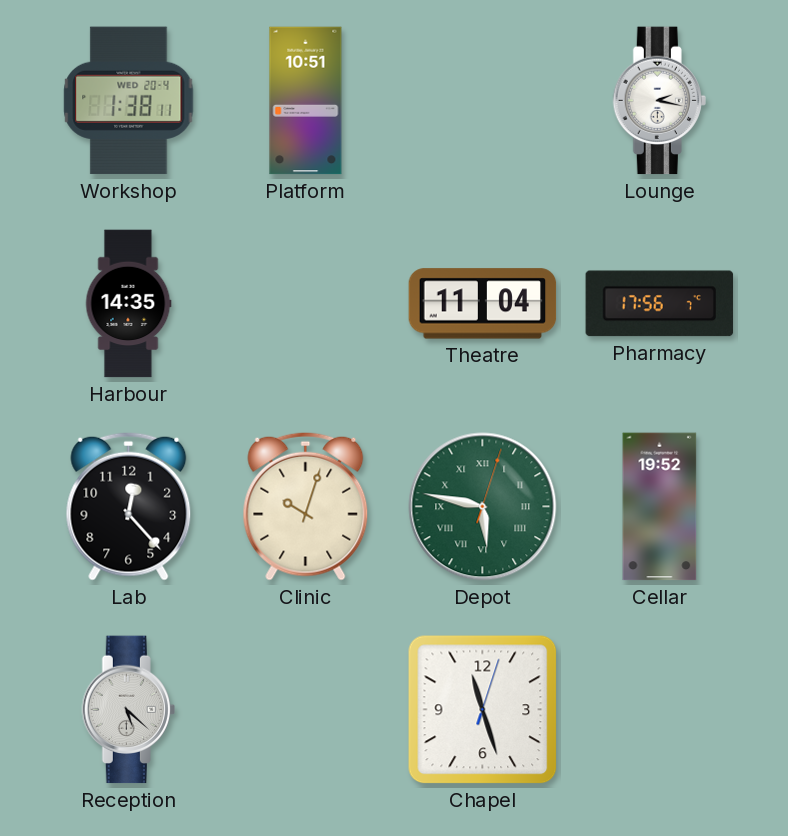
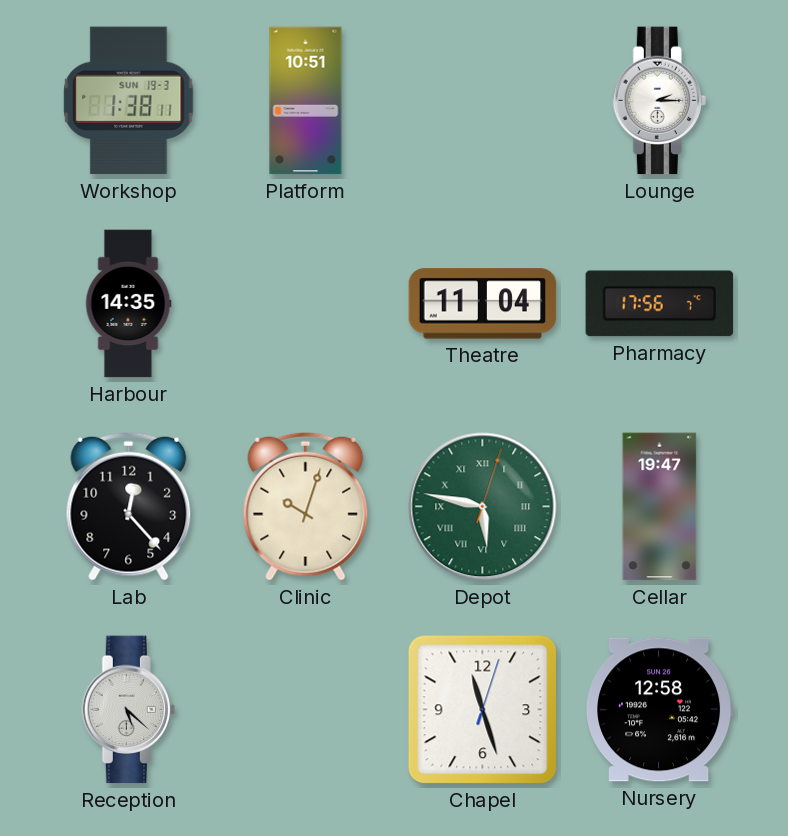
Workshop date: WED 20-4 -> SUN 19-3 (129, 101)
Lounge: 2:17 -> 2:15 (659, 101)
Cellar: 19:52 -> 19:47 (660, 507)
Nursery: none -> 12:58 (660, 710)
